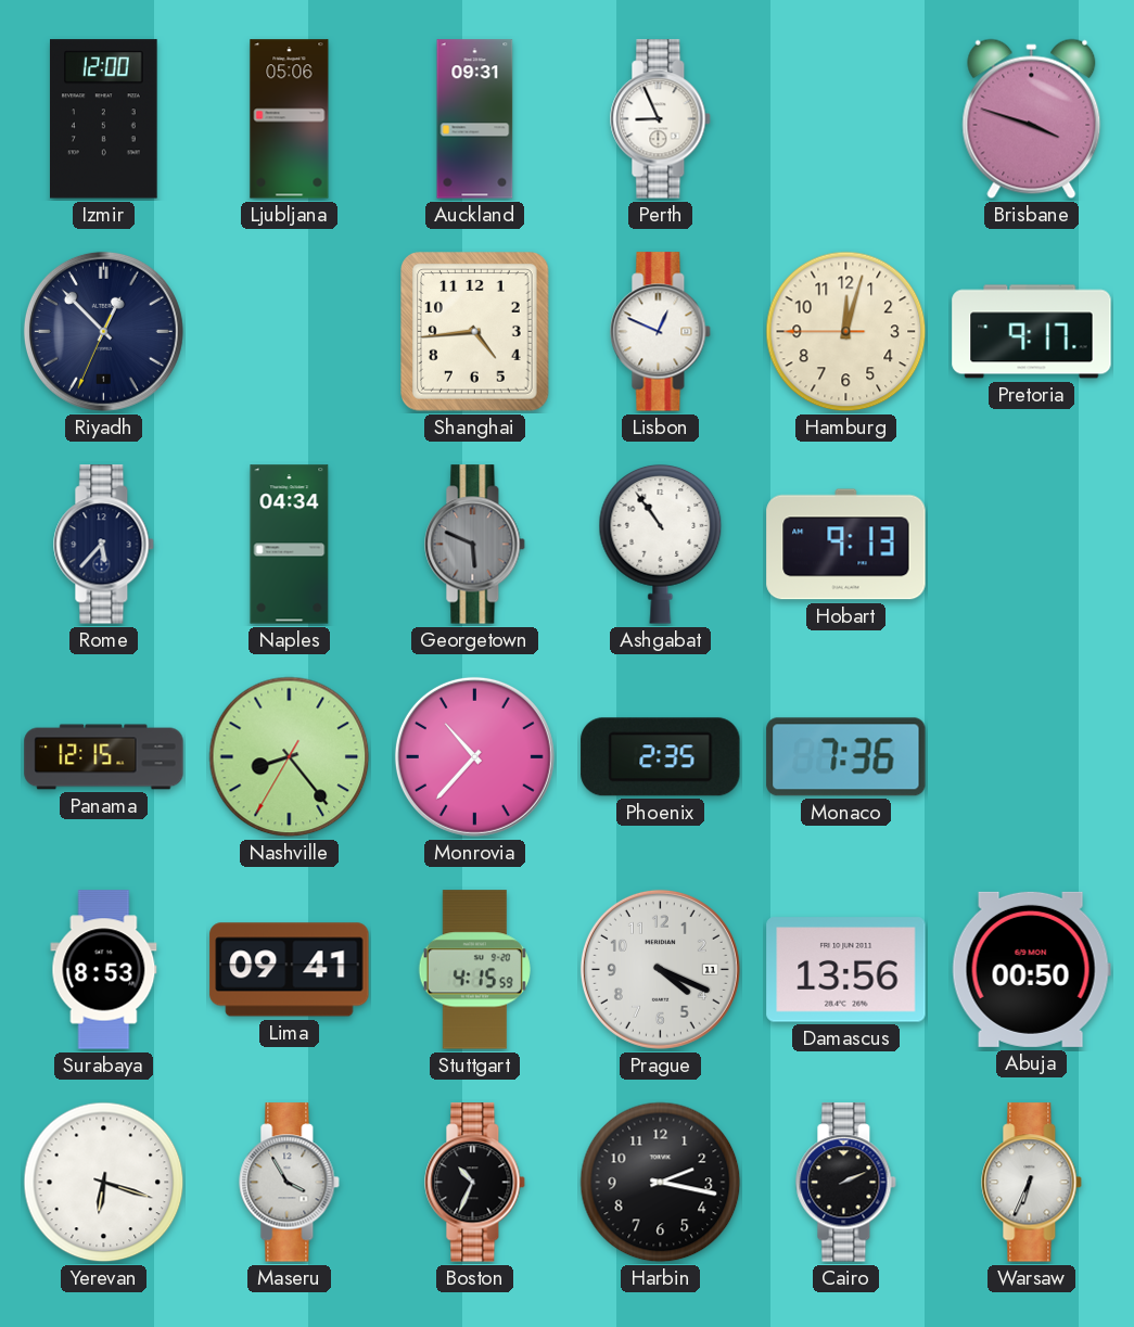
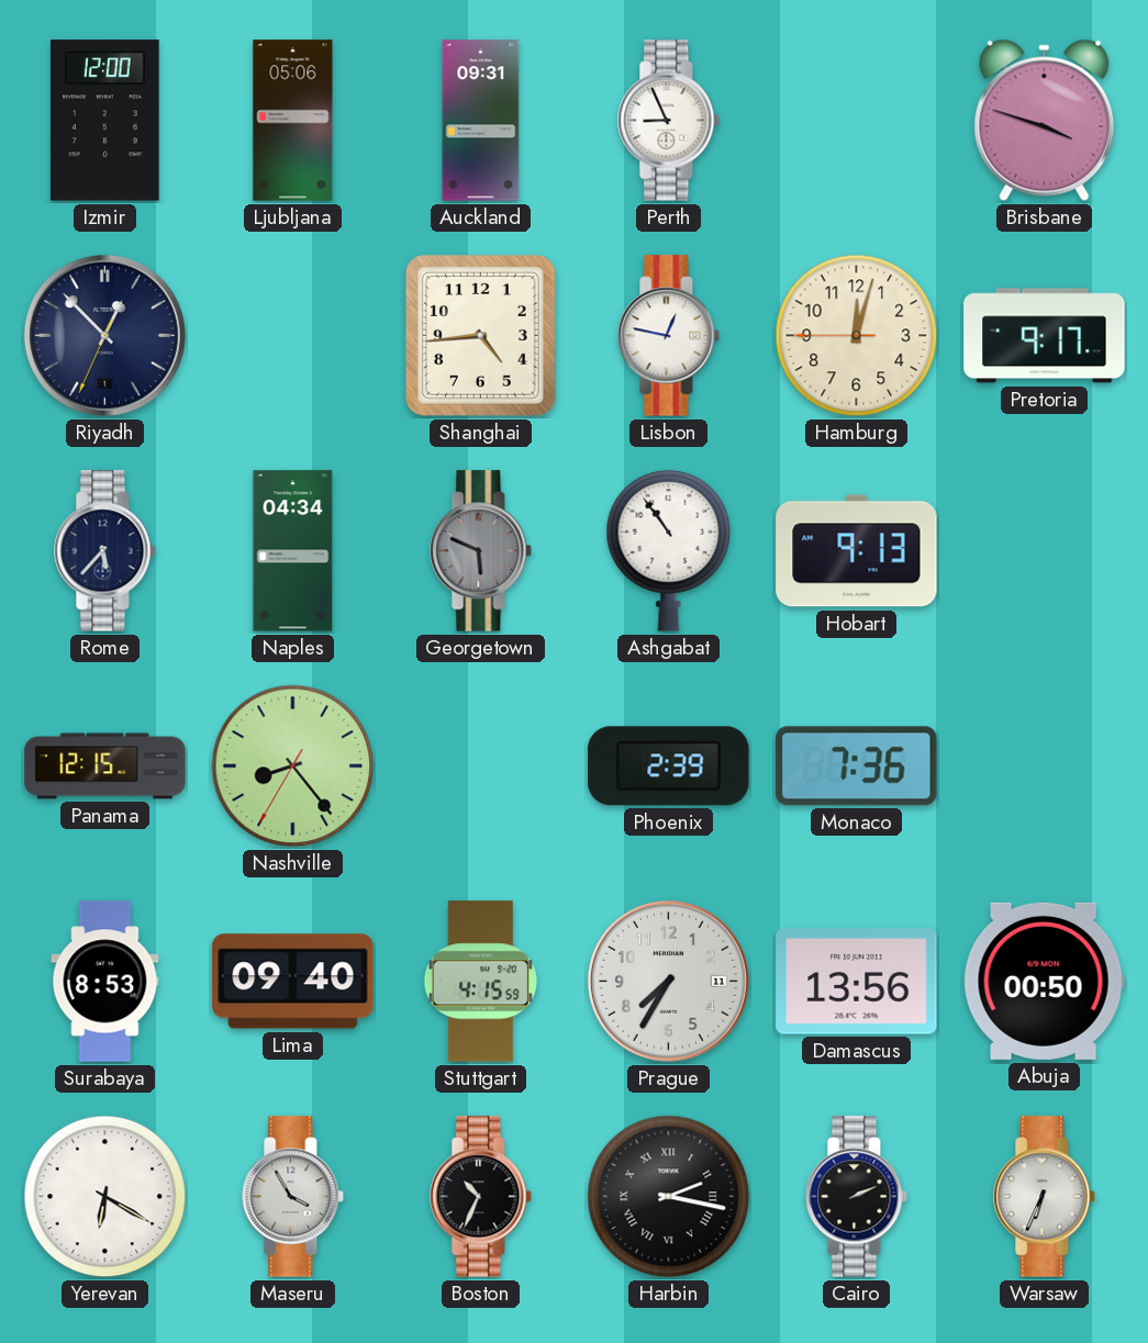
Lisbon: 12:49 -> 12:47 (669, 336)
Monrovia: 10:37 -> none (474, 756)
Phoenix: 2:35 -> 2:39 (669, 766)
Lima: 09:41 -> 09:40 (293, 982)
Prague: 4:19 -> 7:35 (668, 981)
Yerevan: 6:18 -> 6:20 (105, 1197)
Harbin numerals: Arabic -> Roman (669, 1197)
